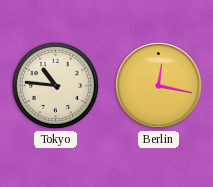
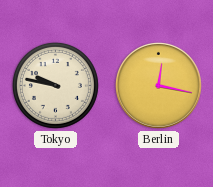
Tokyo: 10:46 -> 9:47 (55, 85)
